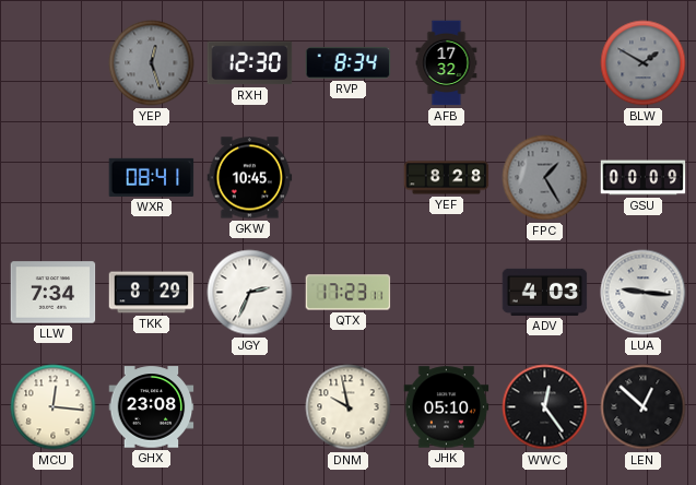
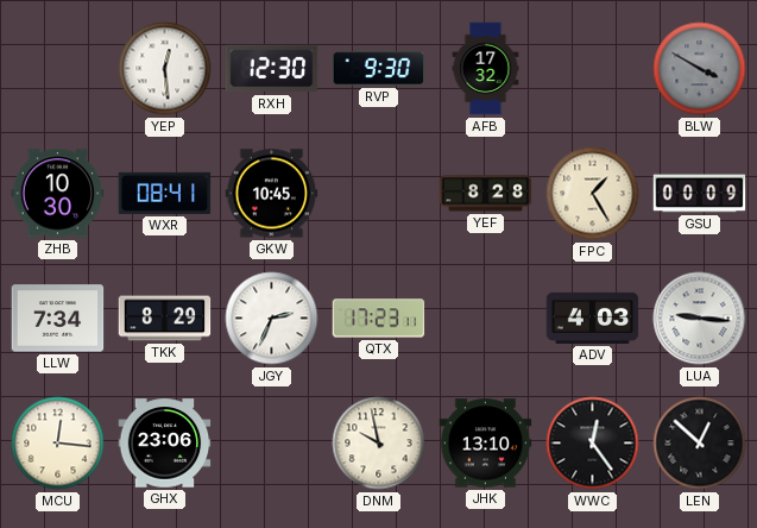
YEP: 12:27 -> 12:29 (165, 69)
YEP dial: grey -> white (165, 69)
RVP: 8:34 -> 9:30 (379, 69)
BLW: 1:50 -> 3:50 (700, 69)
ZHB: none -> 10:30 (58, 194)
FPC dial: grey -> cream (593, 194)
GHX: 23:08 -> 23:06 (165, 444)
JHK: 05:10 -> 13:10 (486, 444)
